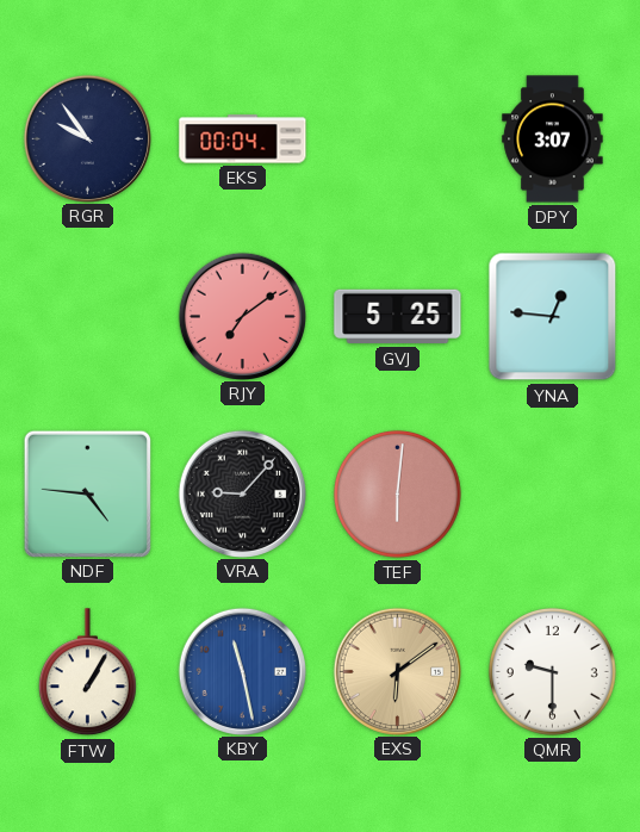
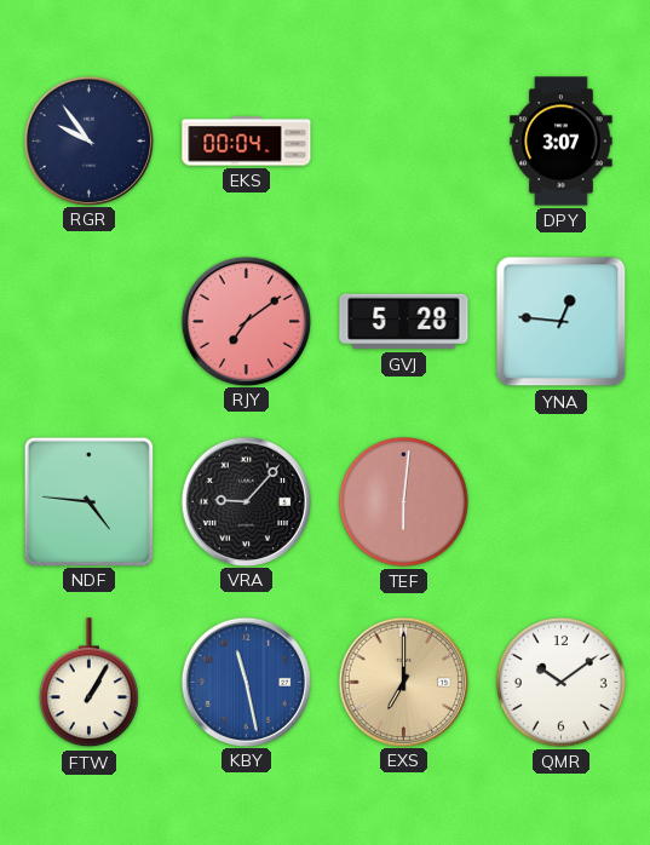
GVJ: 5:25 -> 5:28 (404, 322)
EXS: 6:09 -> 7:00 (403, 682)
QMR: 9:30 -> 10:09 (560, 682)
